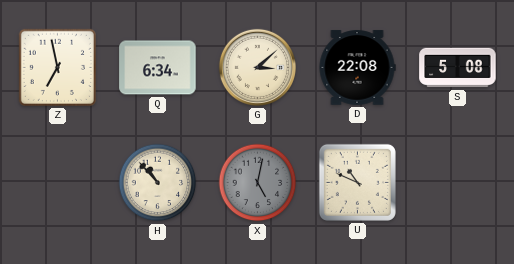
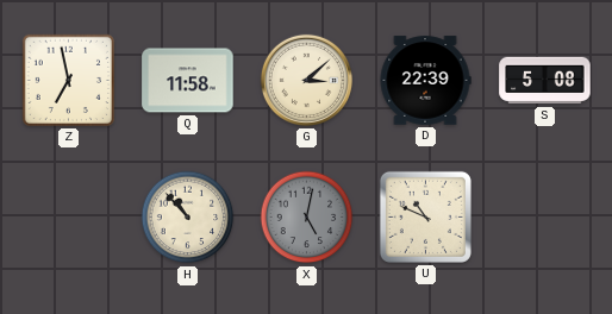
Q: 6:34 -> 11:58 (188, 81)
D: 22:08 -> 22:39 (425, 81)
